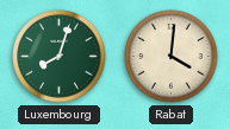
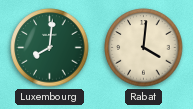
Luxembourg: 8:03 -> 8:01 (50, 48)
